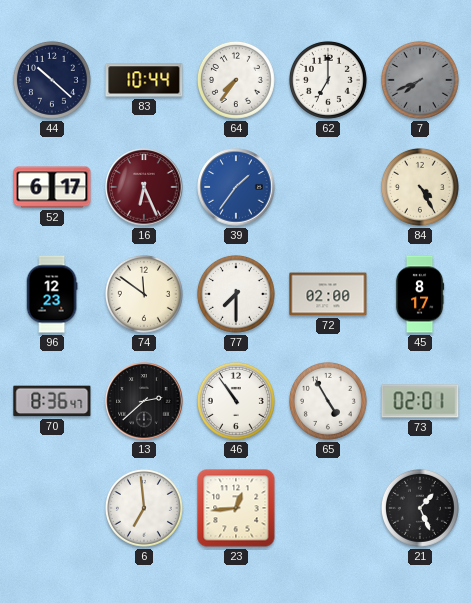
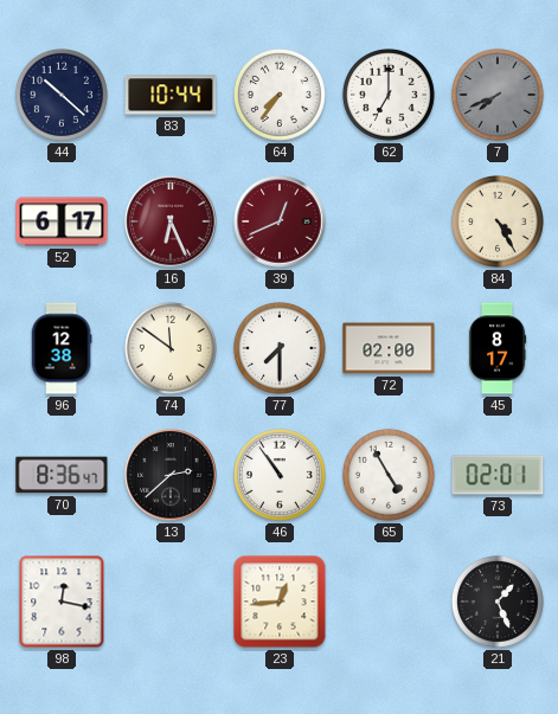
39: 1:36 -> 12:41 (280, 221)
39 dial: blue -> burgundy (280, 221)
96: 12:23 -> 12:38 (62, 348)
98: none -> 12:17 (62, 602)
6: 6:59 -> none (144, 508)
